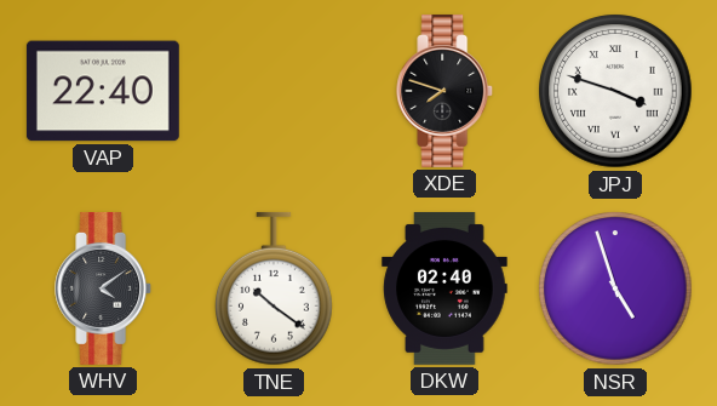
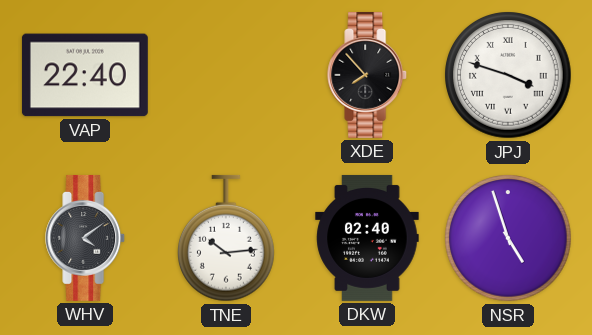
XDE: 7:48 -> 7:53 (368, 75)
TNE: 10:21 -> 10:14 (227, 238)
